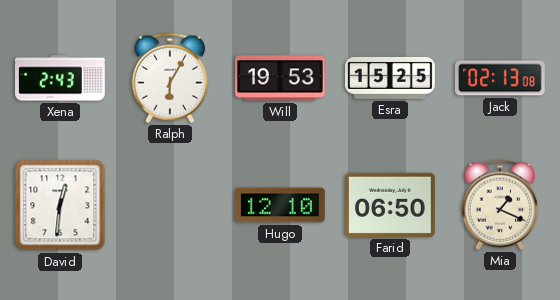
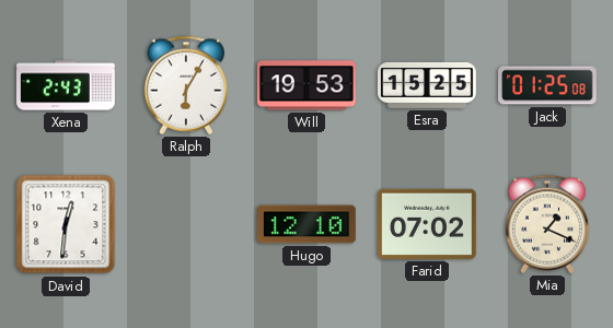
Jack: 02:13 -> 01:25 (548, 85)
Farid: 06:50 -> 07:02 (428, 224)
